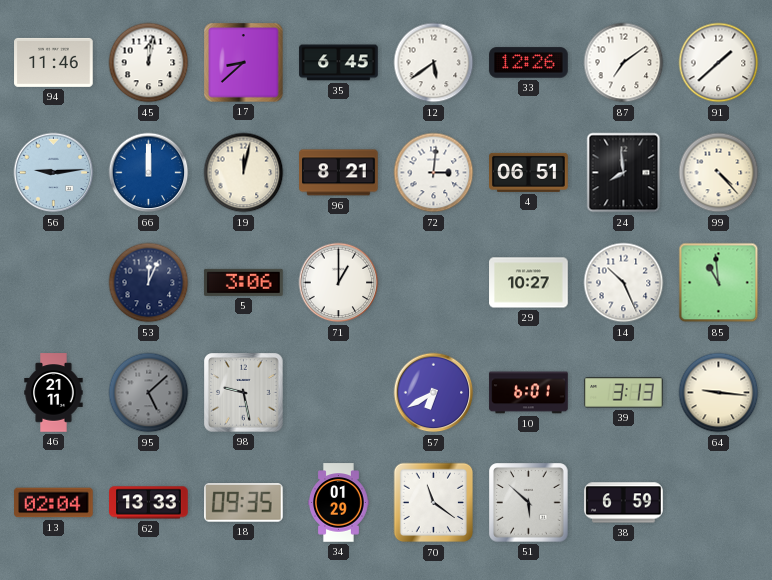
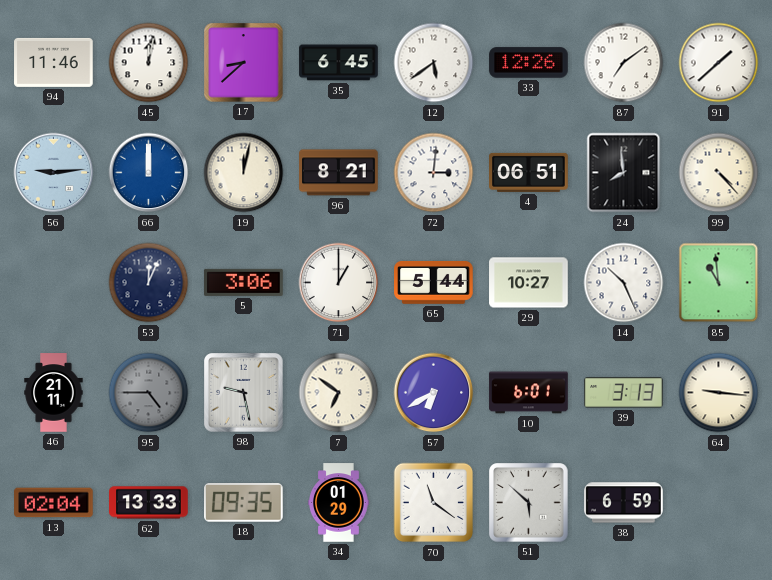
65: none -> 5:44 (434, 282)
95: 5:08 -> 4:45 (149, 393)
7: none -> 6:51 (339, 393)
